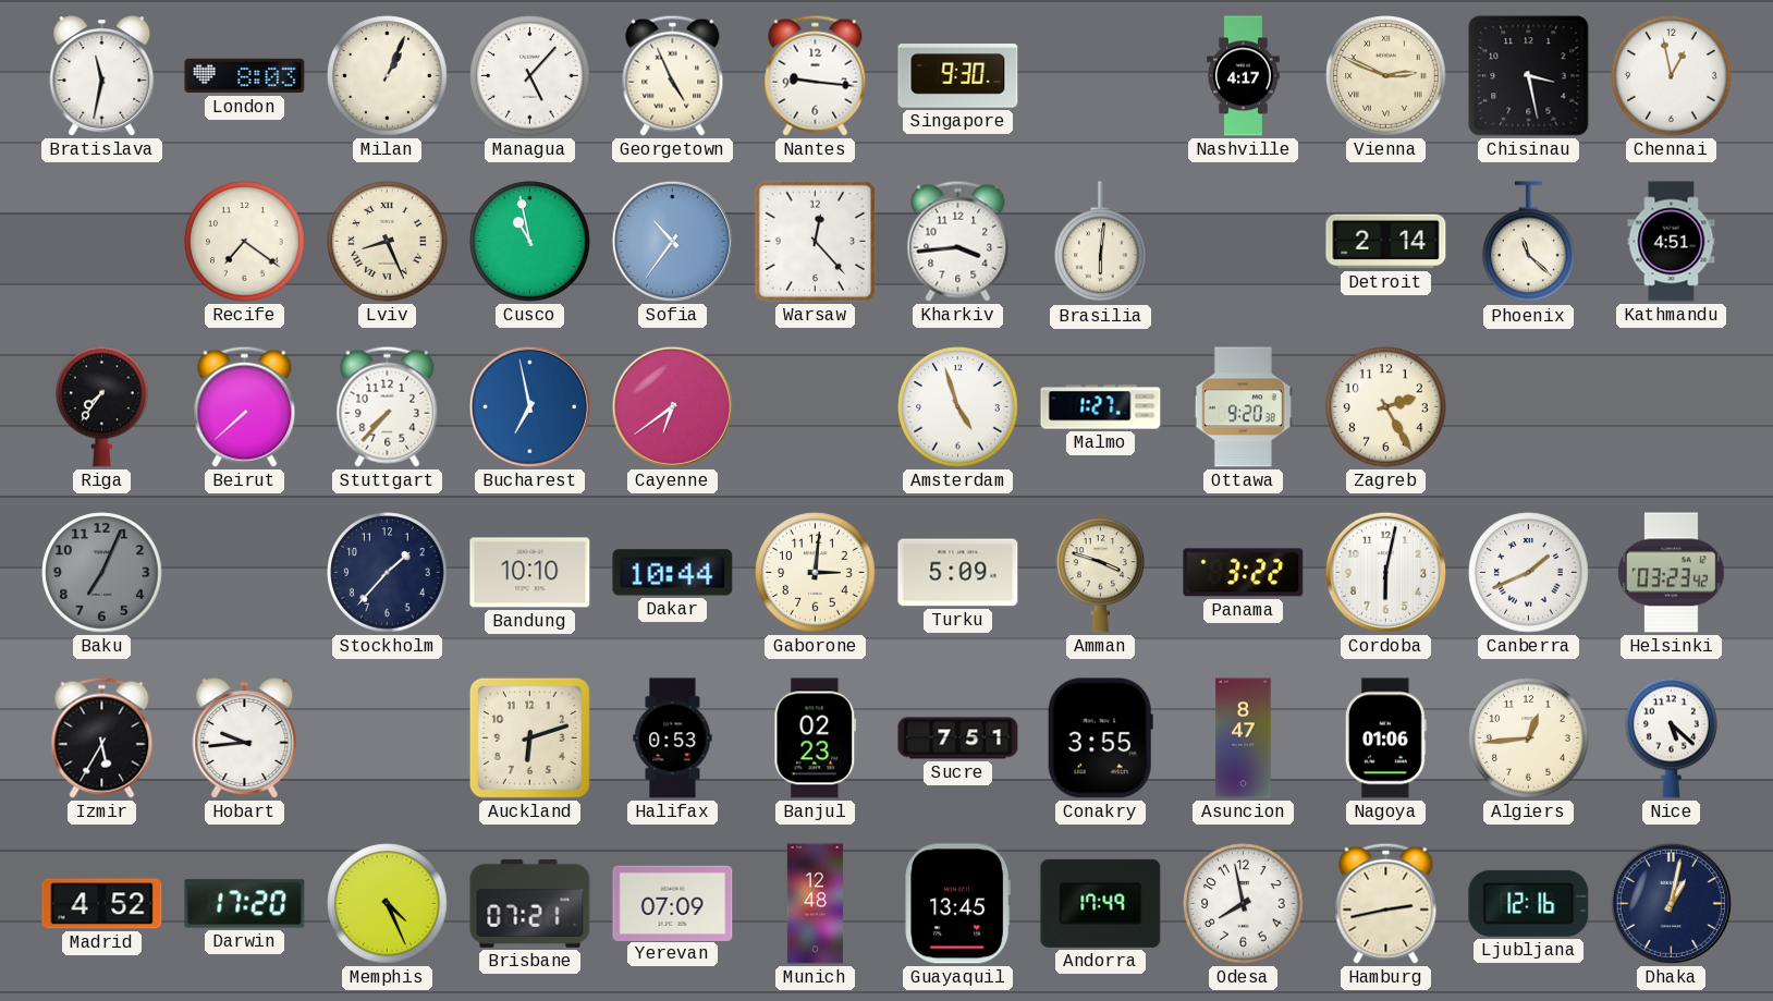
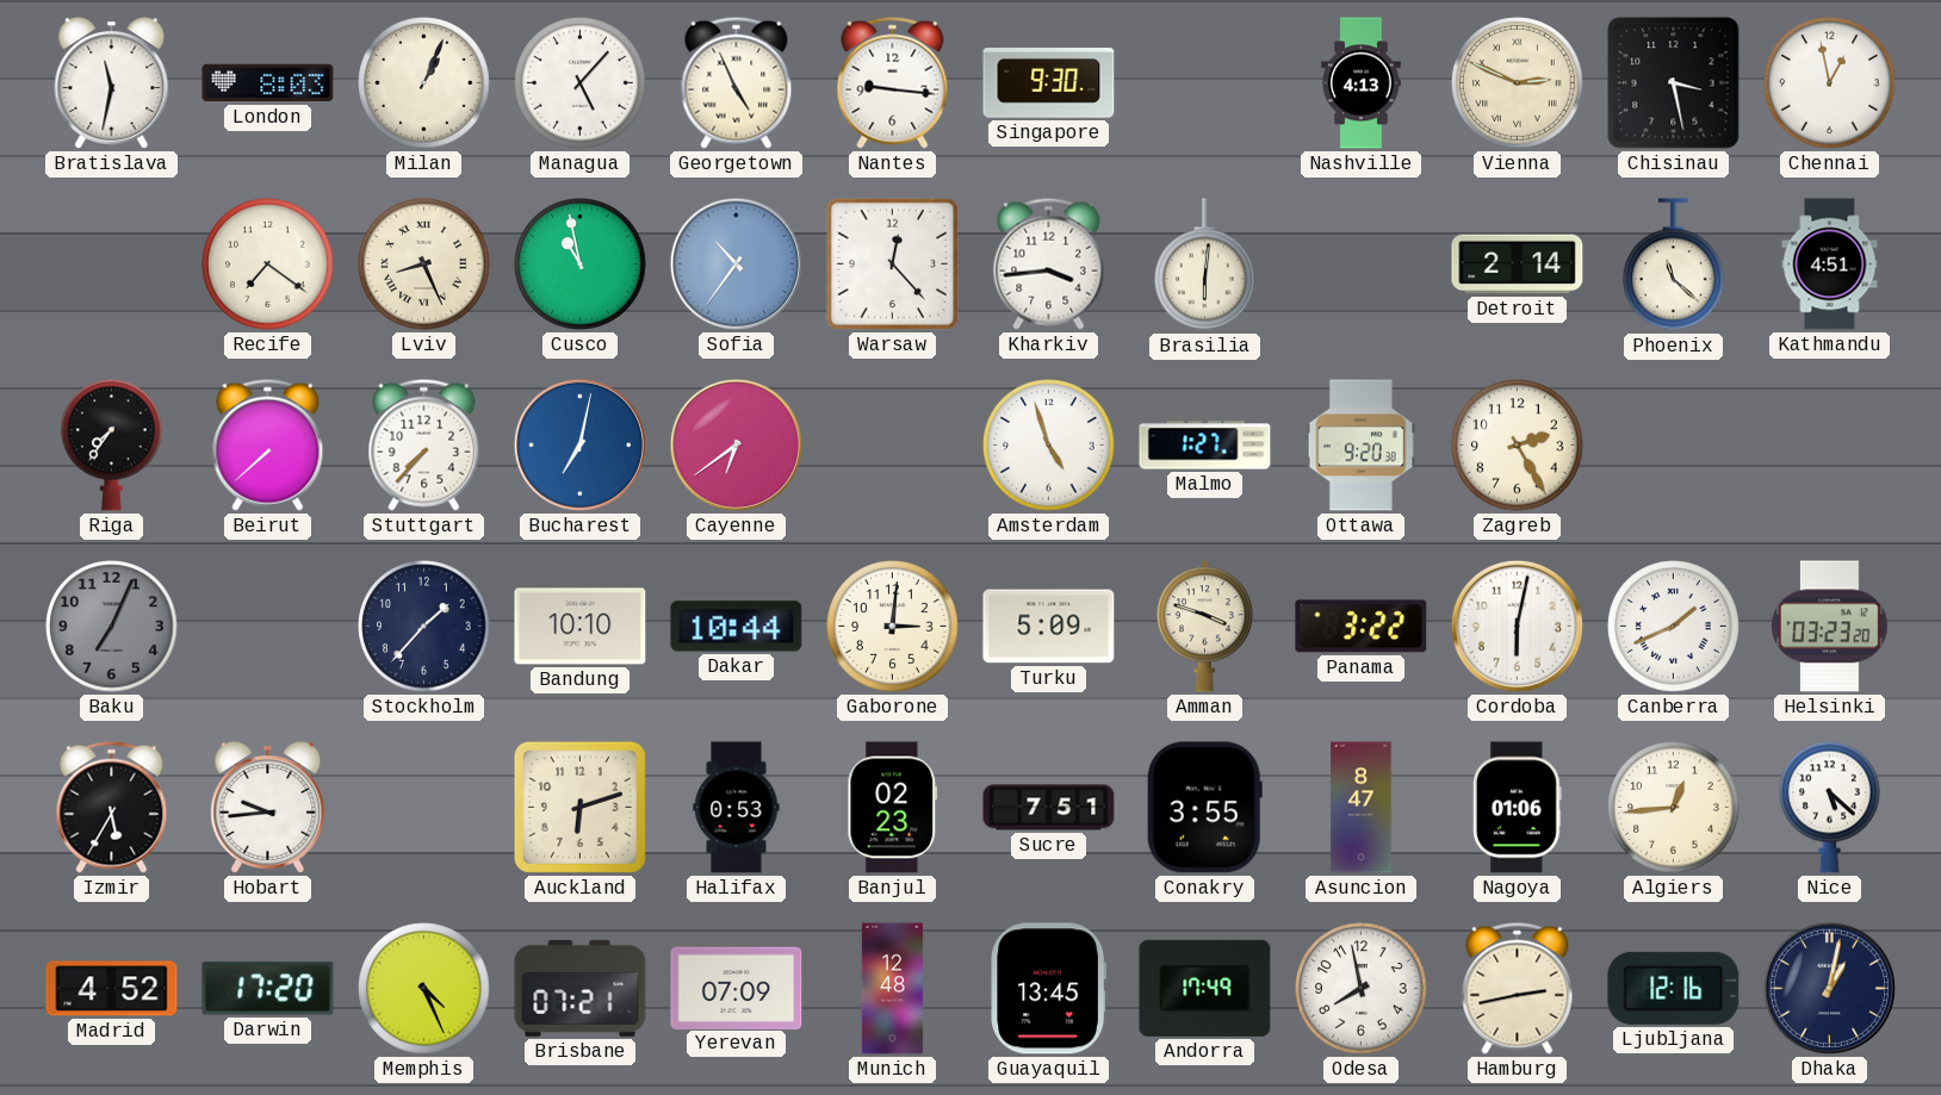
Nashville: 4:17 -> 4:13 (1362, 83)
Bucharest: 6:58 -> 7:02 (579, 444)
Helsinki: 03:23:42 -> 03:23:20 (1830, 627)
